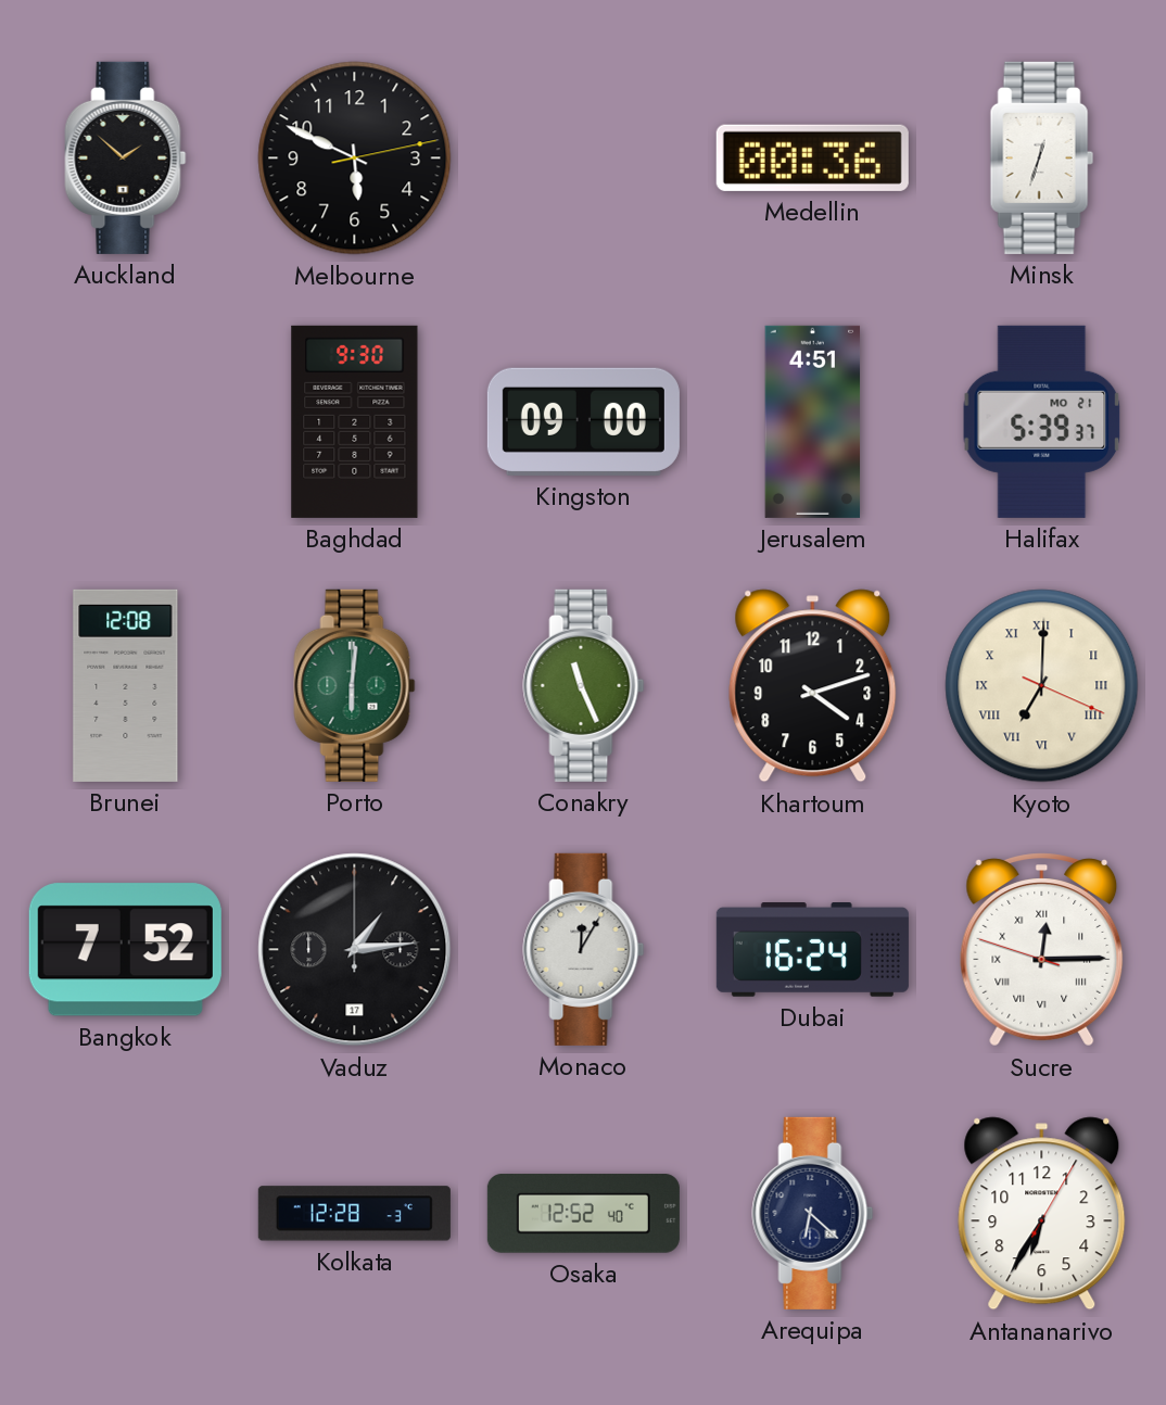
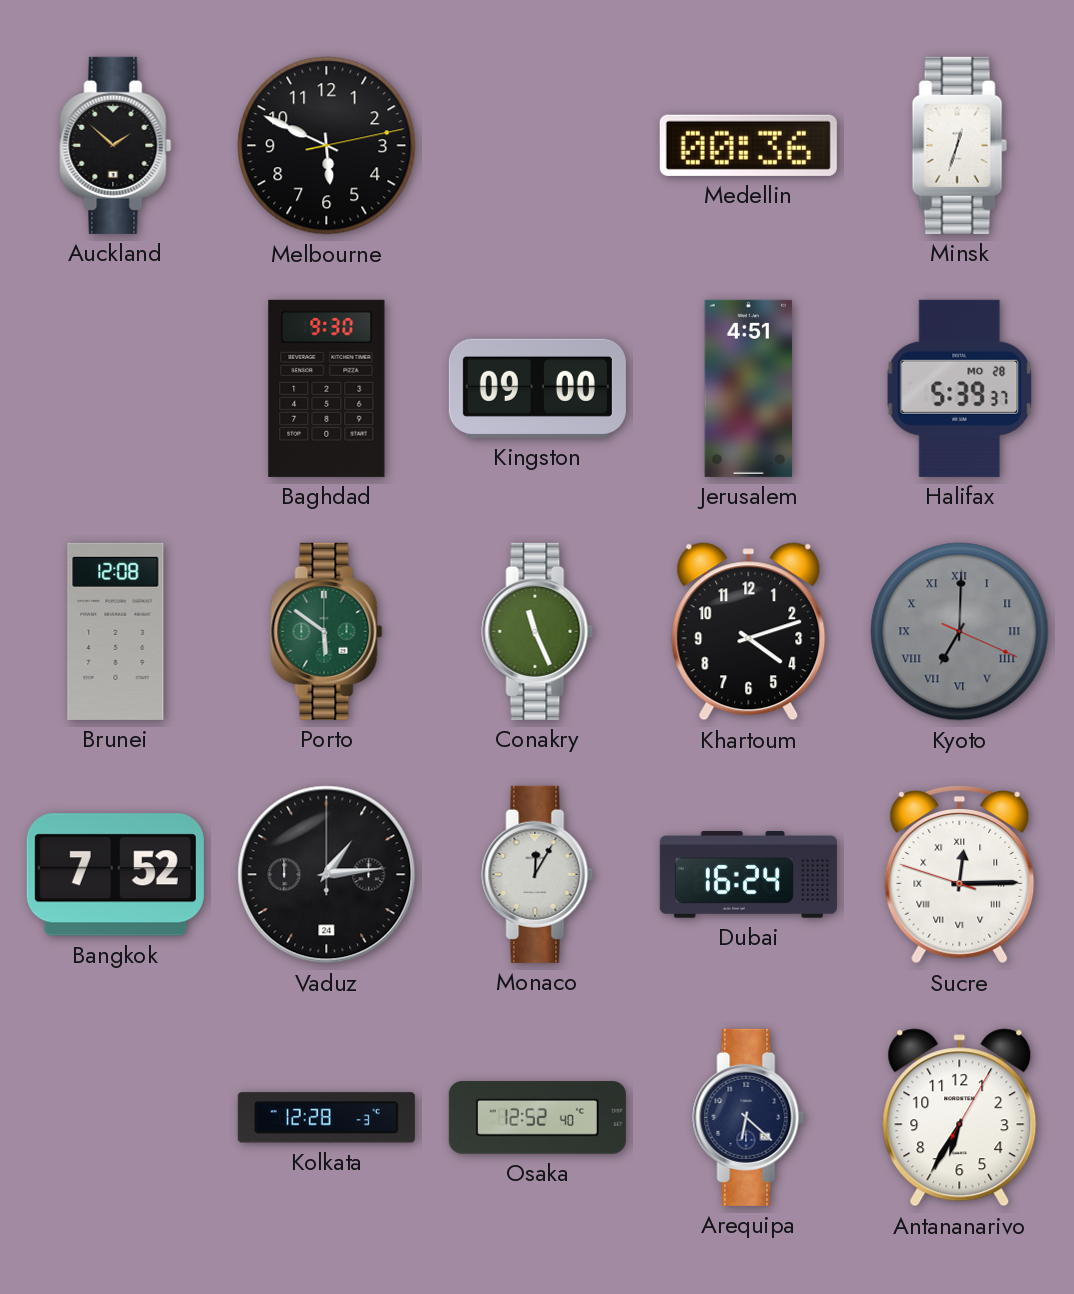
Halifax date: MO 21 -> MO 28 (960, 388)
Porto: 6:01 -> 5:51 (327, 631)
Kyoto dial: cream -> grey (960, 632)
Vaduz date: 17 -> 24 (327, 875)
